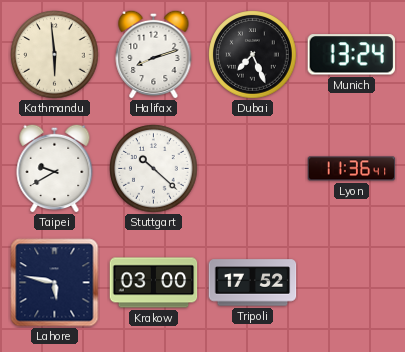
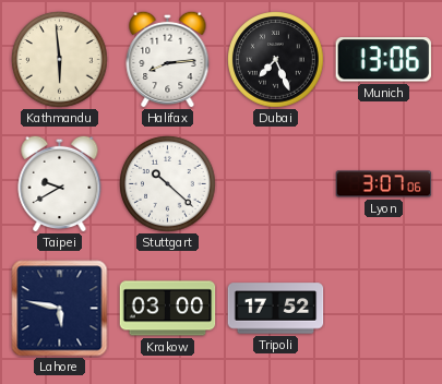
Halifax: 8:12 -> 8:14 (168, 59)
Munich: 13:24 -> 13:06 (383, 60)
Lyon: 11:36 -> 3:07 (384, 184)
